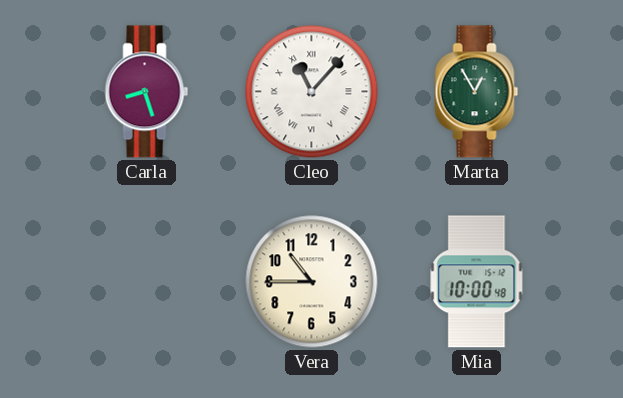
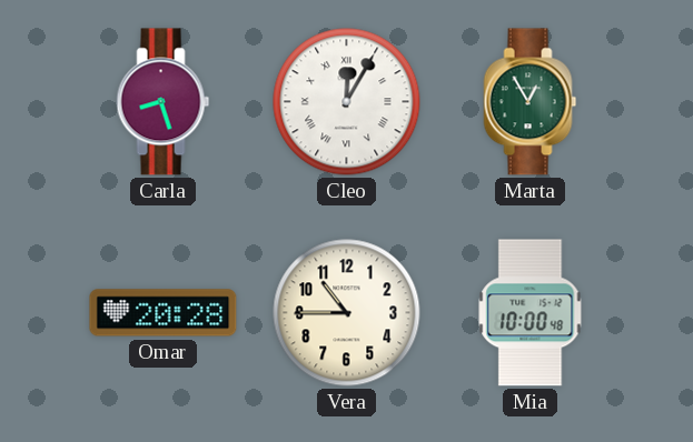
Cleo: 11:07 -> 12:05 (347, 102)
Omar: none -> 20:28 (164, 313)
